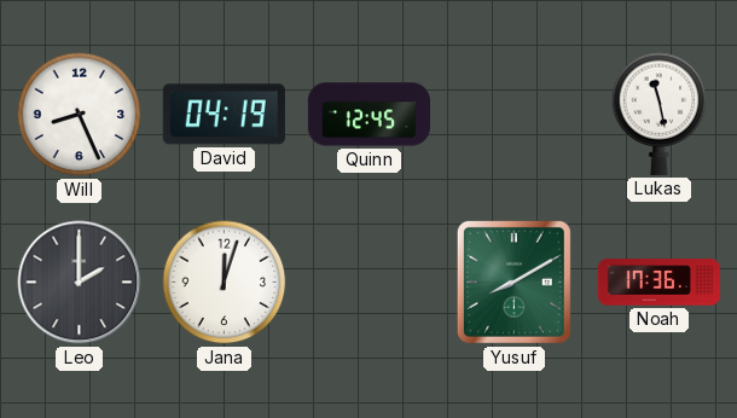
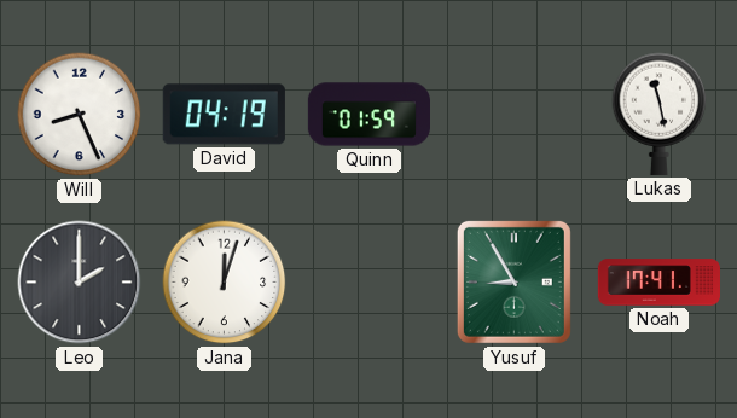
Quinn: 12:45 -> 01:59 (368, 115)
Yusuf: 8:10 -> 8:55 (513, 281)
Noah: 17:36 -> 17:41 (658, 283)
